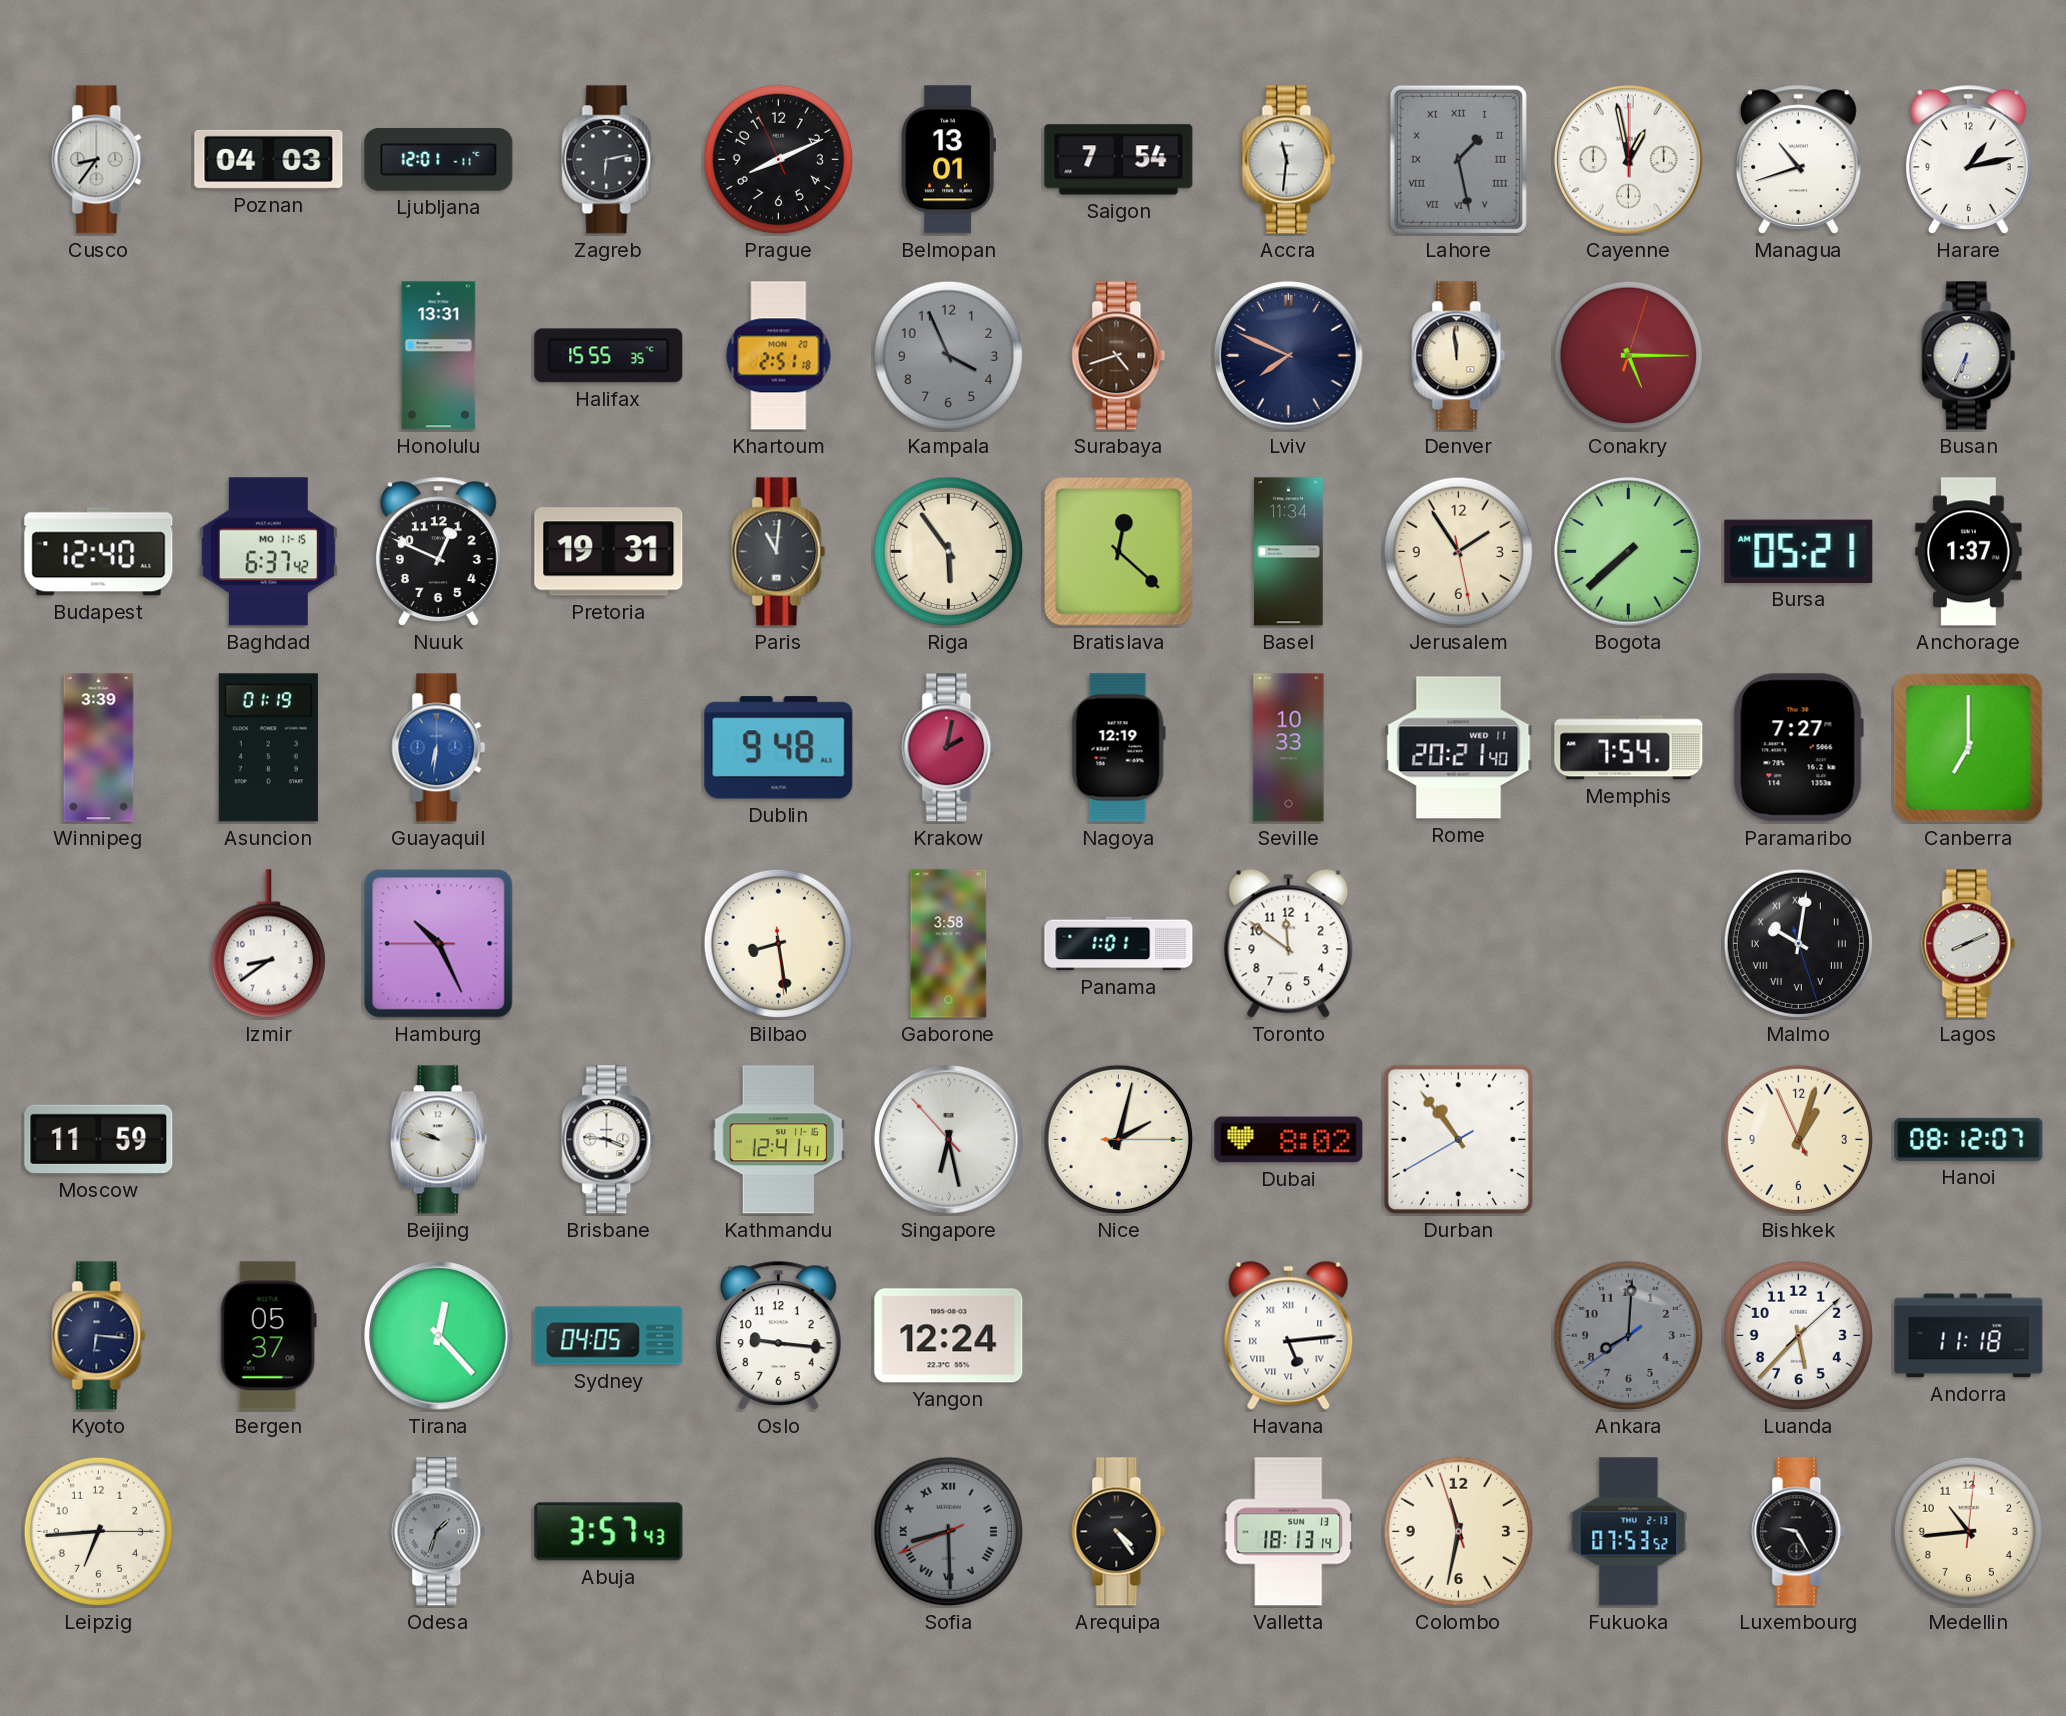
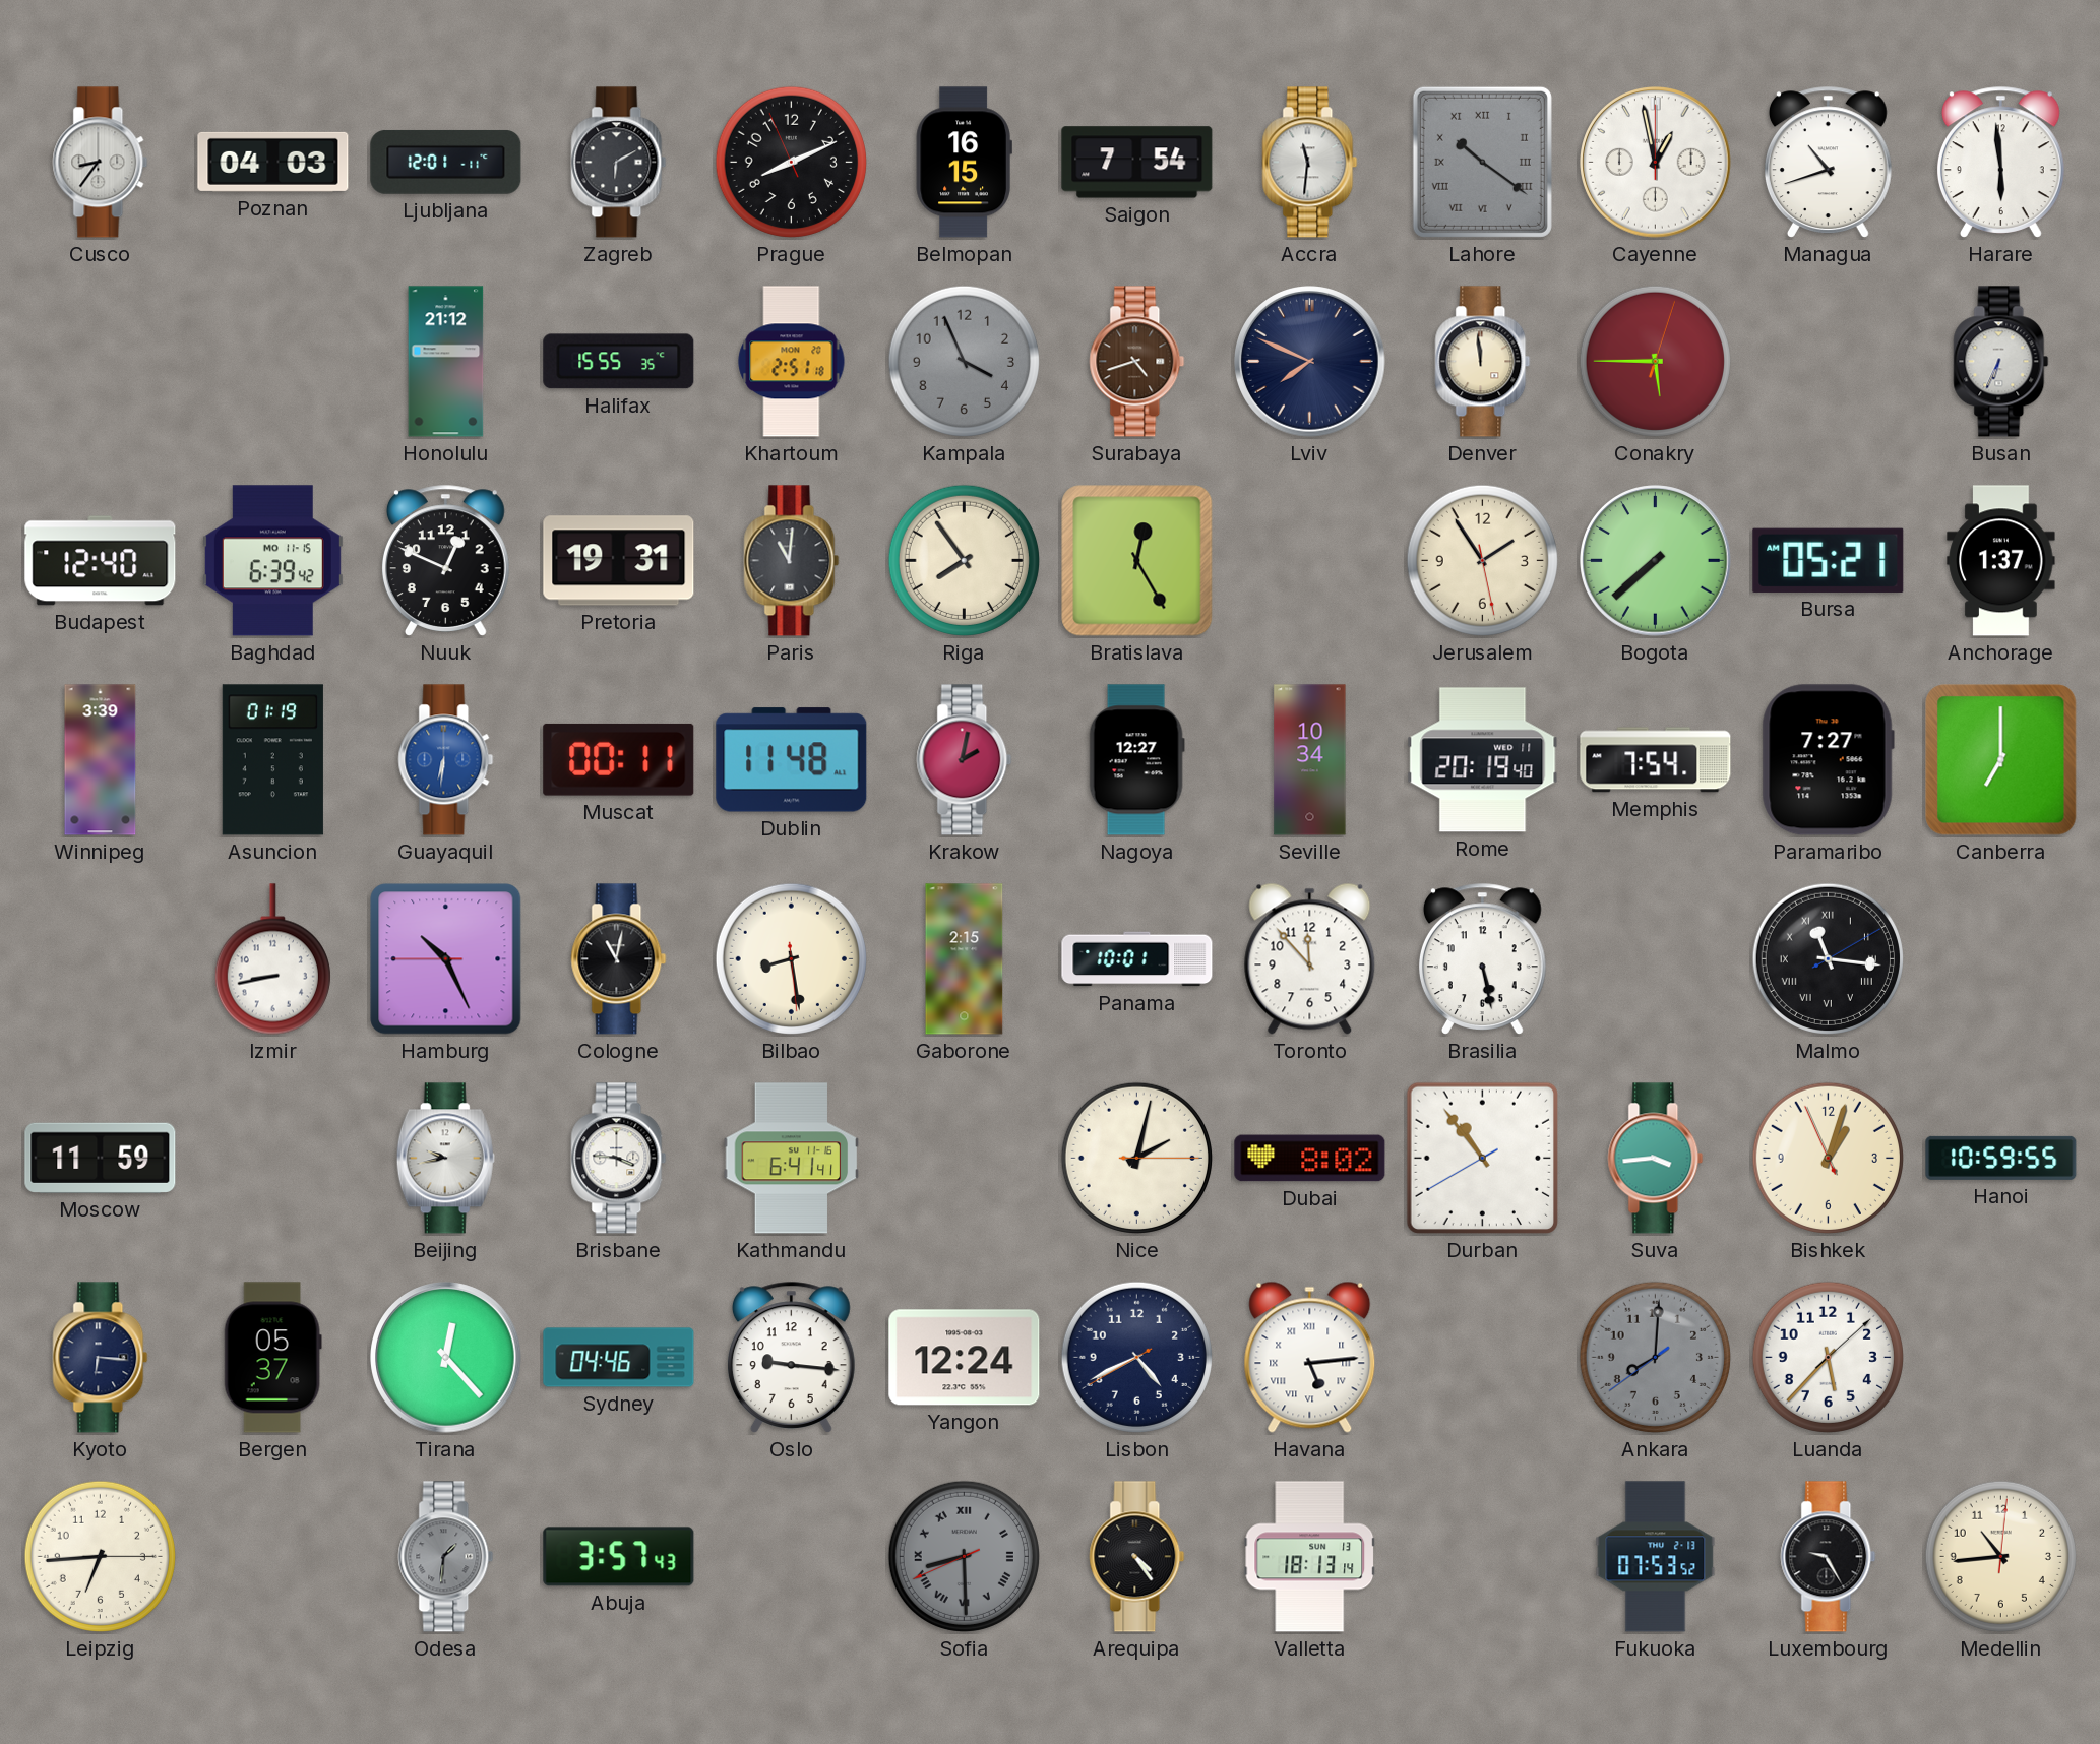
Zagreb: 6:13 -> 6:10 (619, 163)
Belmopan: 13:01 -> 16:15 (964, 163)
Lahore: 1:28 -> 10:21 (1482, 162)
Harare: 1:13 -> 5:59 (2000, 162)
Honolulu: 13:31 -> 21:12 (446, 362)
Conakry: 5:15 -> 5:45 (1655, 361)
Baghdad: 6:37 -> 6:39 (272, 561)
Riga: 5:54 -> 7:54 (964, 560)
Bratislava: 12:22 -> 12:25 (1137, 561)
Basel: 11:34 -> none (1289, 552)
Muscat: none -> 00:11 (619, 759)
Dublin: 9:48 -> 11:48 (792, 760)
Nagoya: 12:19 -> 12:27 (1136, 760)
Seville: 10:33 -> 10:34 (1310, 760)
Rome: 20:21 -> 20:19 (1483, 760)
Izmir: 8:39 -> 8:43 (272, 959)
Cologne: none -> 11:02 (619, 959)
Gaborone: 3:58 -> 2:15 (965, 959)
Panama: 1:01 -> 10:01 (1137, 959)
Toronto: 11:51 -> 11:53 (1310, 958)
Brasilia: none -> 5:28 (1482, 958)
Malmo: 10:01 -> 11:16 (1828, 958)
Lagos: 8:11 -> none (1969, 944)
Beijing: 9:48 -> 9:43 (445, 1159)
Kathmandu: 12:41 -> 6:41 (792, 1159)
Singapore: 6:27 -> none (949, 1140)
Suva: none -> 3:44 (1656, 1159)
Hanoi: 08:12 -> 10:59 (2001, 1158)
Sydney: 04:05 -> 04:46 (619, 1358)
Lisbon: none -> 4:40 (1136, 1357)
Andorra: 11:18 -> none (1969, 1336)
Odesa: 1:33 -> 1:31 (446, 1557)
Colombo: 11:31 -> none (1458, 1531)
